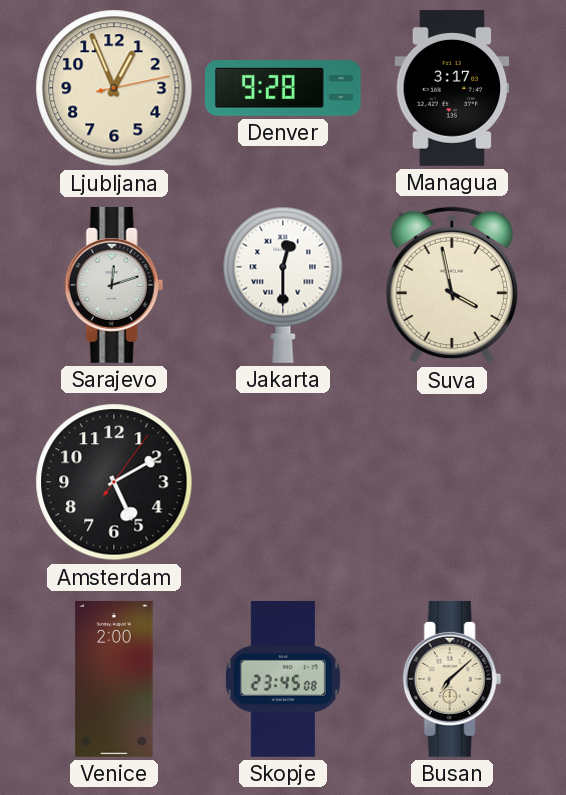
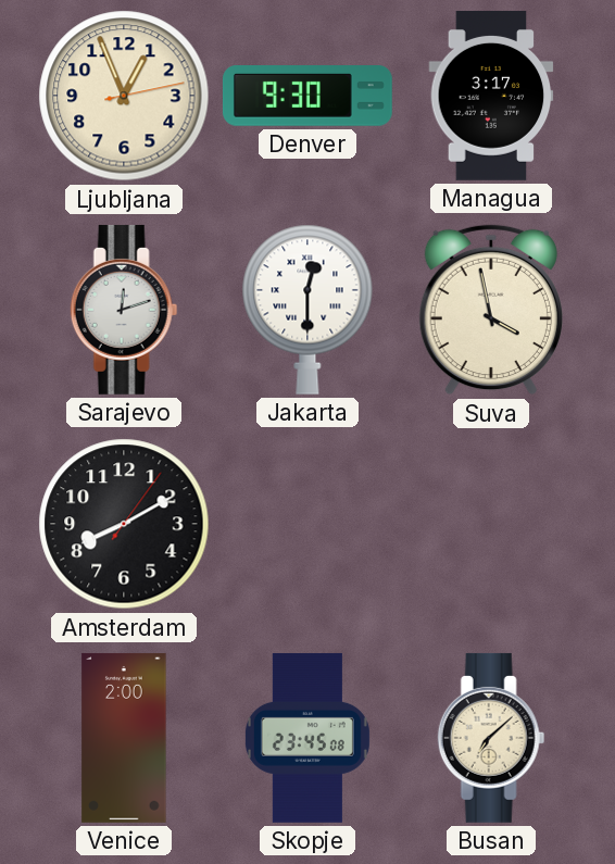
Denver: 9:28 -> 9:30 (307, 96)
Amsterdam: 5:10 -> 8:10 (124, 524)
